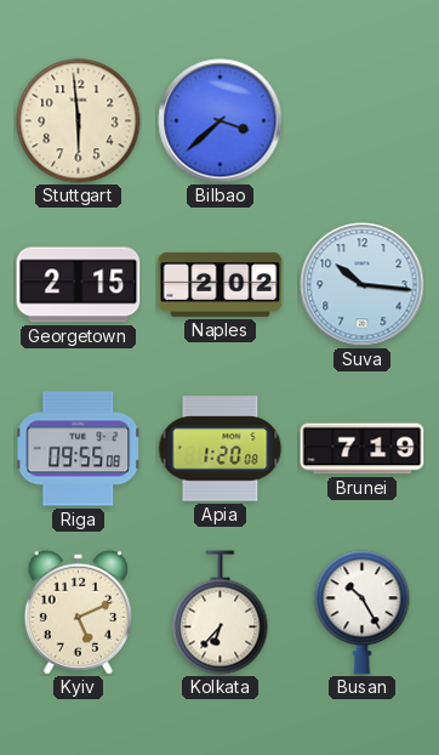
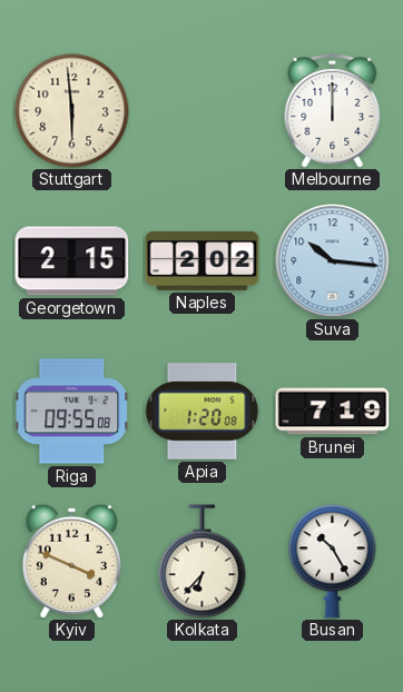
Bilbao: 3:38 -> none (221, 121)
Melbourne: none -> 12:00 (333, 111)
Kyiv: 5:11 -> 3:49 (71, 561)
